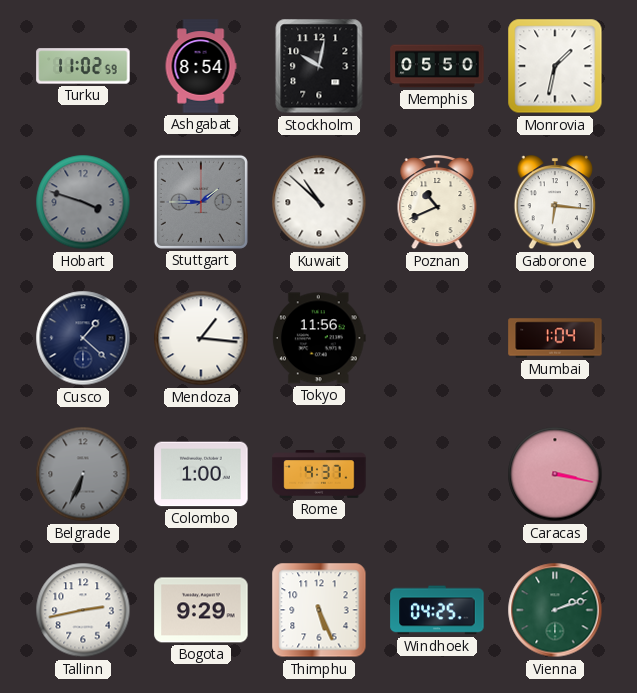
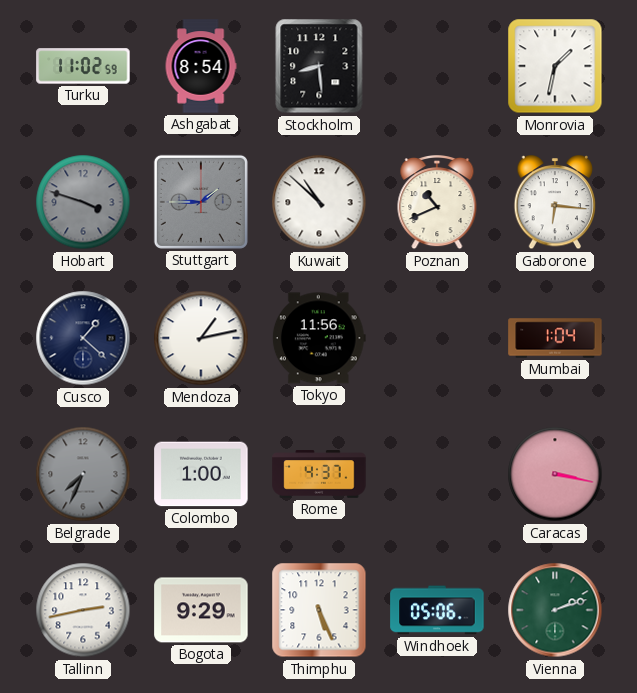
Stockholm: 10:02 -> 8:29 (319, 66)
Memphis: 05:50 -> none (437, 66)
Mendoza: 1:16 -> 1:13 (201, 338)
Belgrade: 6:34 -> 7:34 (83, 474)
Windhoek: 04:25 -> 05:06 (437, 610)
